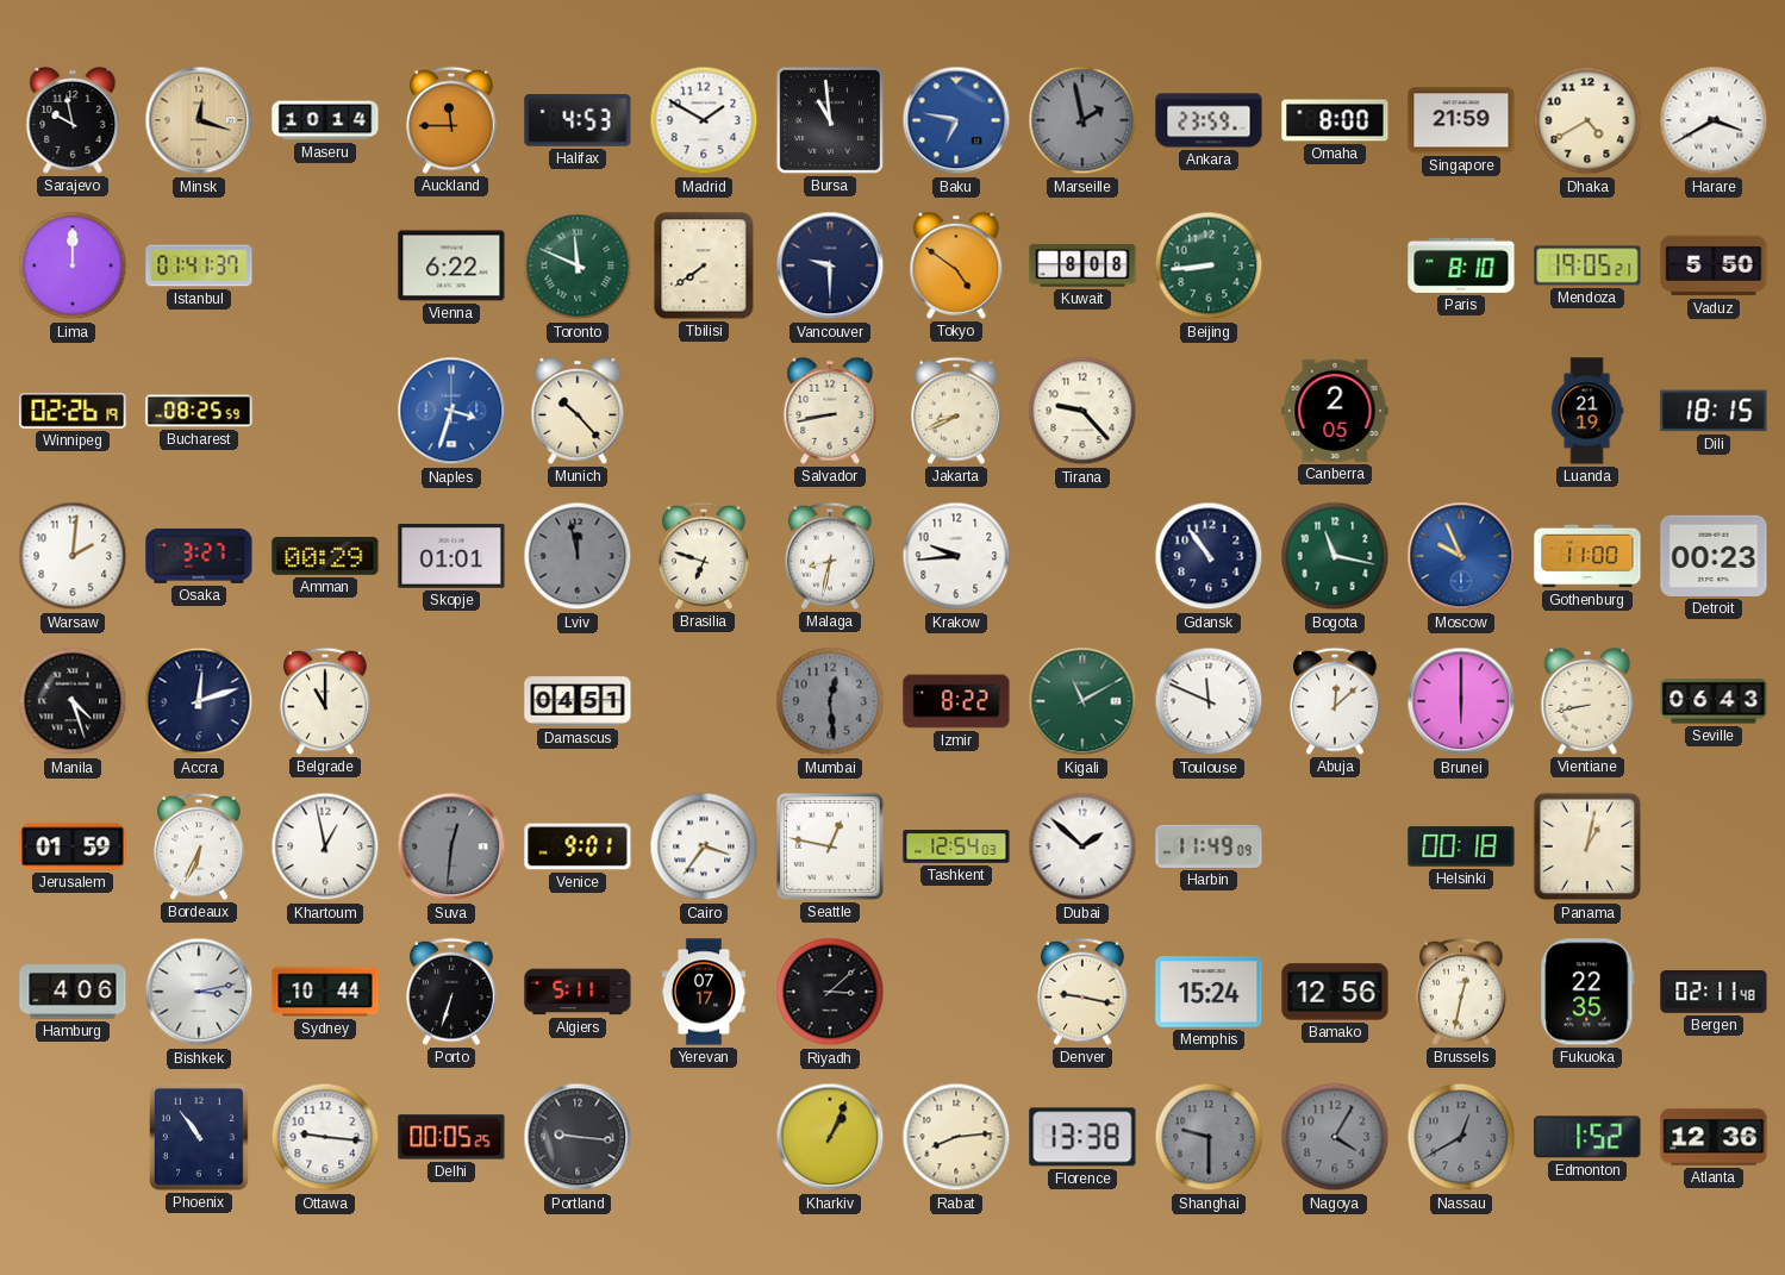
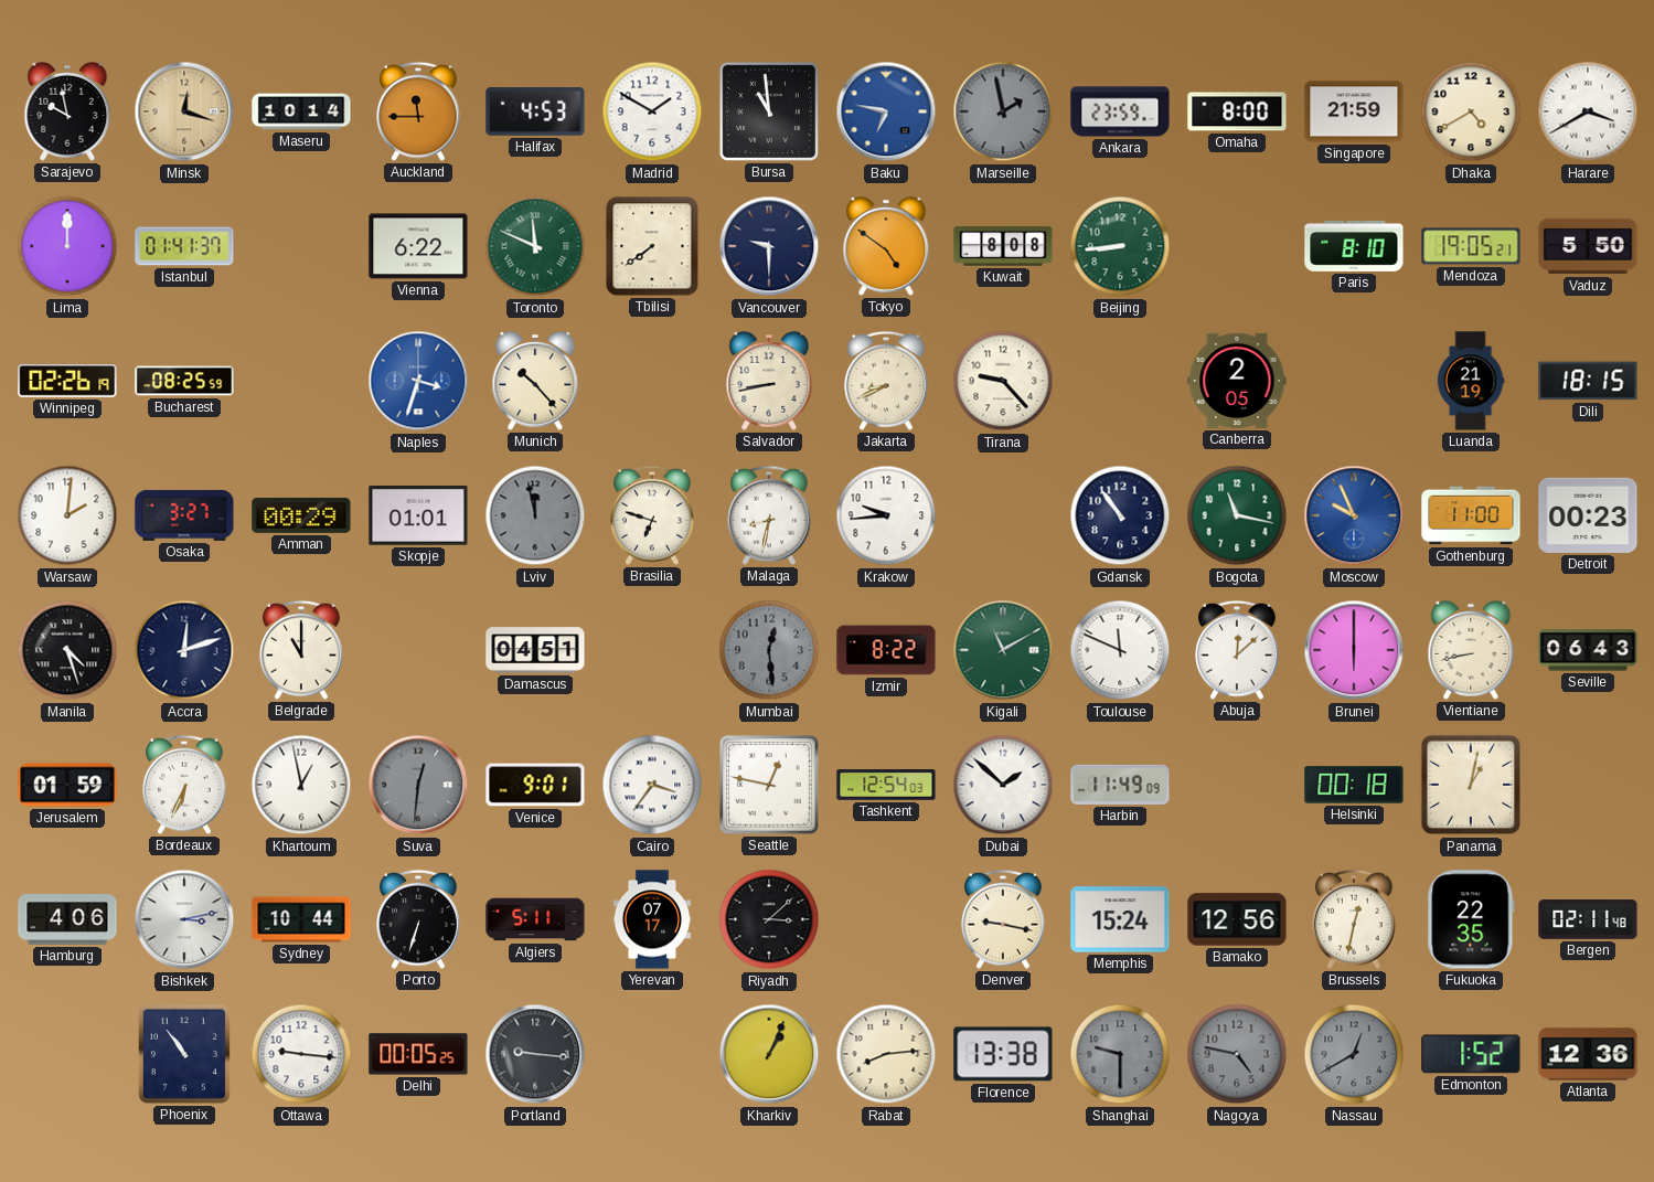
Nagoya: 4:05 -> 4:47 (1237, 1054)
